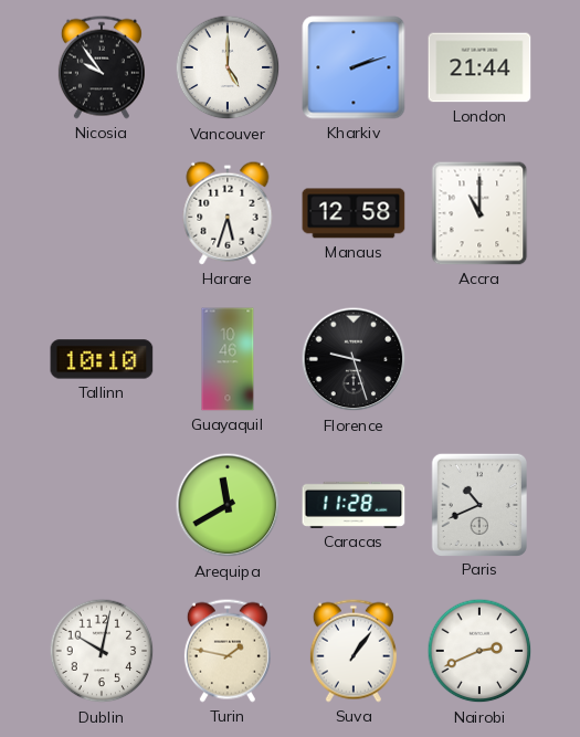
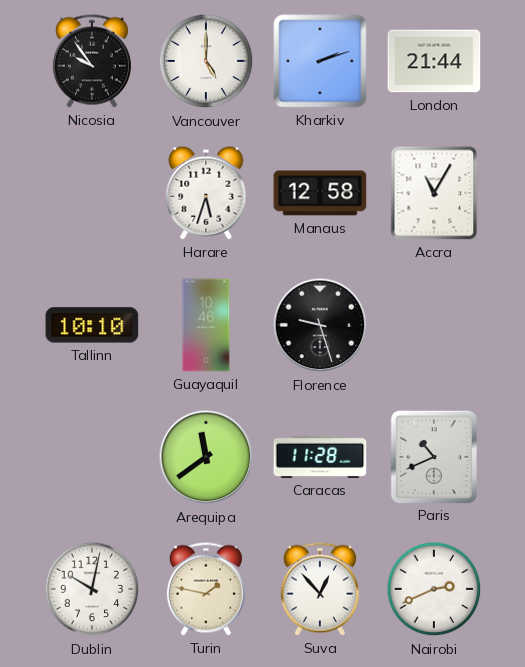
Accra: 11:00 -> 11:05 (434, 193)
Arequipa: 11:40 -> 11:39 (206, 457)
Suva: 1:06 -> 12:53 (320, 589)
